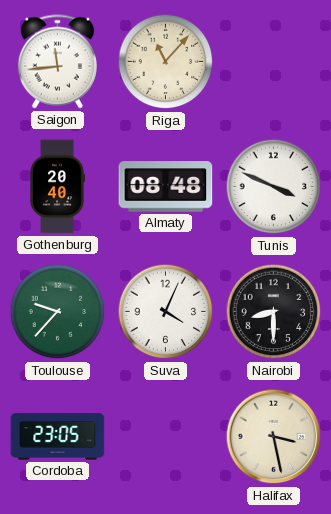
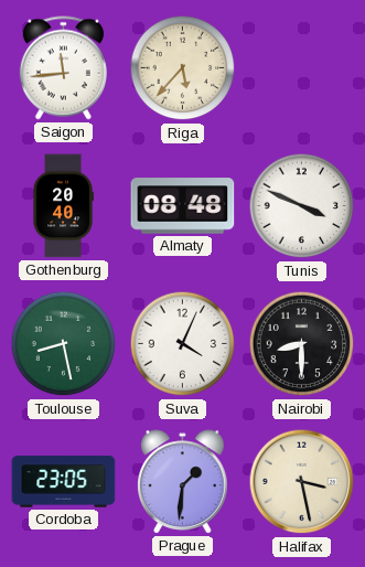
Riga: 11:07 -> 5:37 (183, 68)
Toulouse: 9:37 -> 8:28 (64, 344)
Prague: none -> 1:31 (183, 482)
